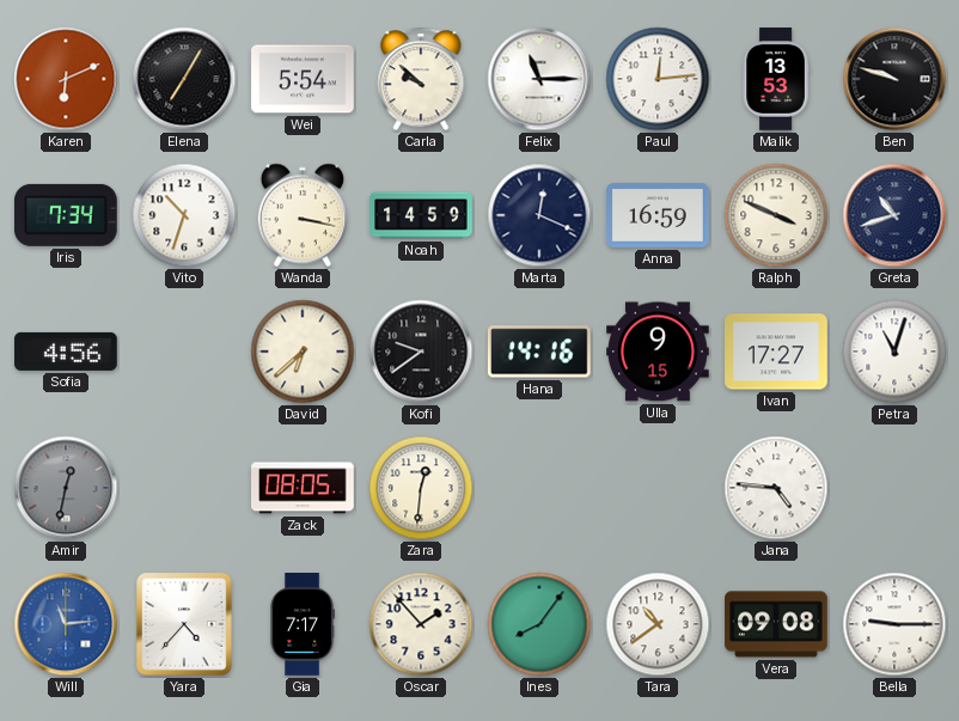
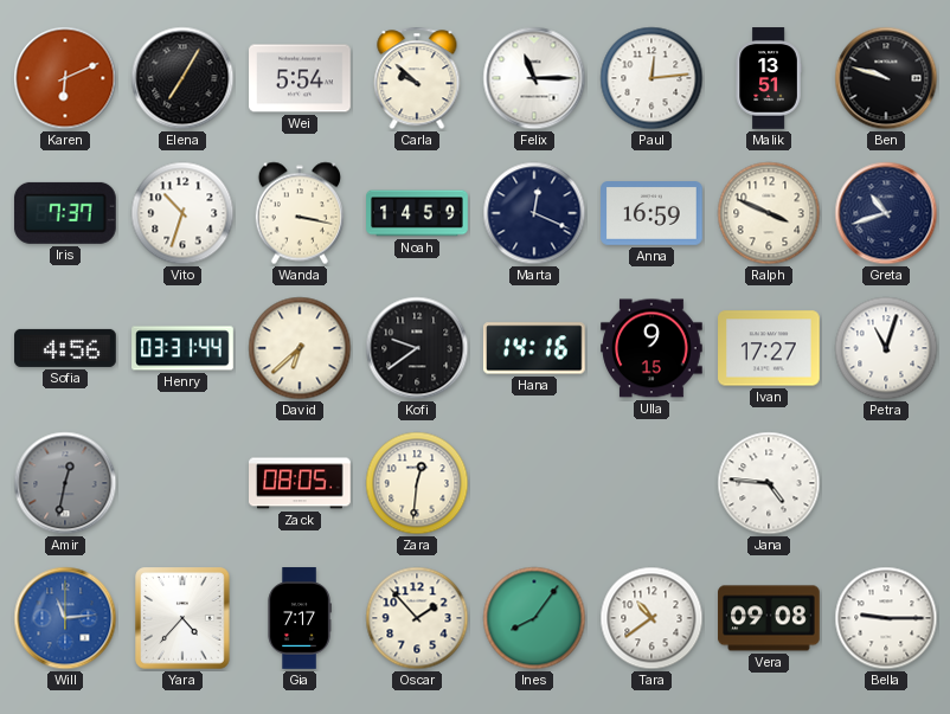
Malik: 13:53 -> 13:51 (769, 78)
Iris: 7:34 -> 7:37 (65, 213)
Henry: none -> 03:31 (182, 348)
